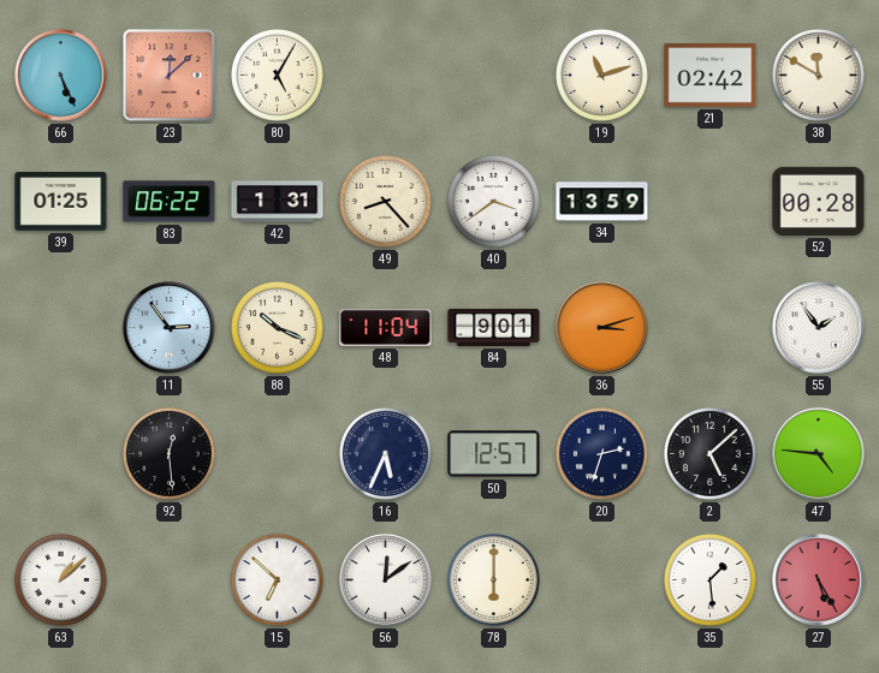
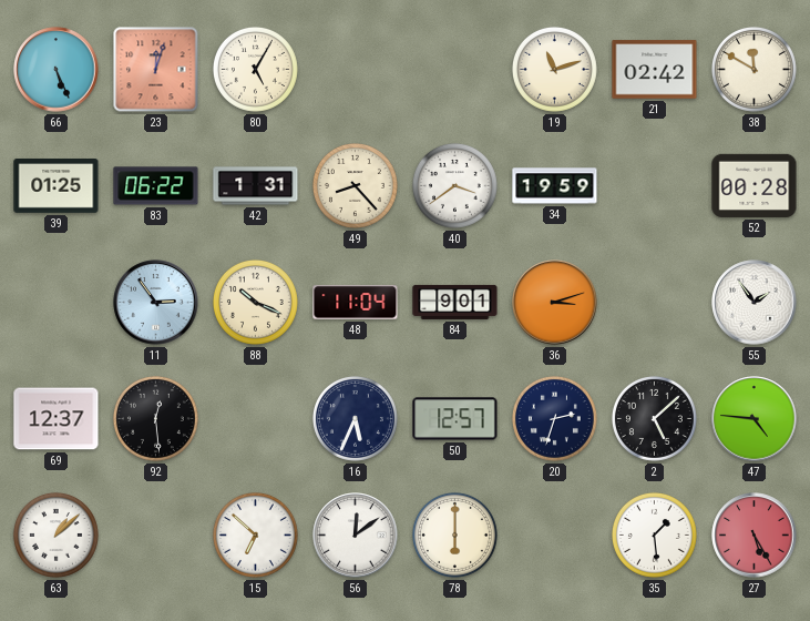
23: 12:08 -> 12:03 (156, 70)
34: 13:59 -> 19:59 (555, 186)
69: none -> 12:37 (57, 419)
